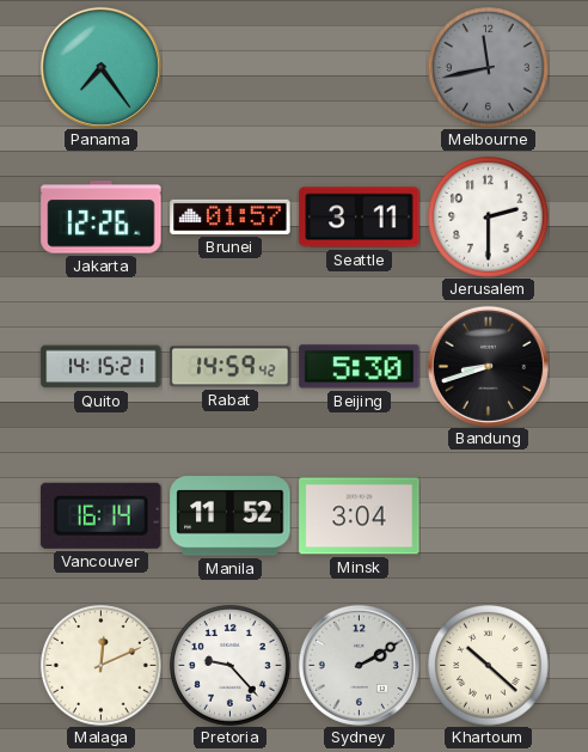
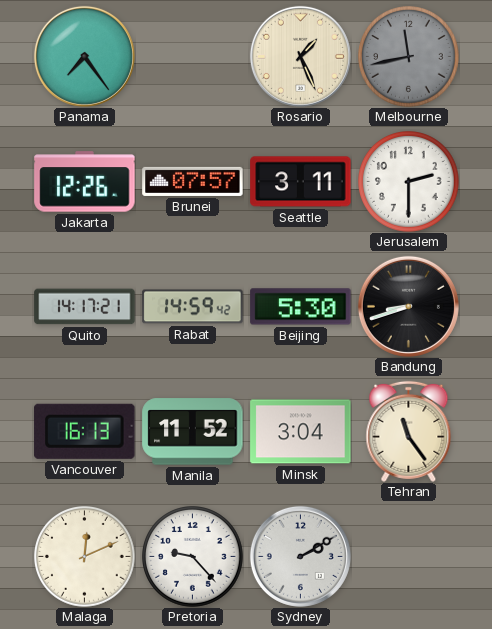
Rosario: none -> 1:26 (300, 56)
Brunei: 01:57 -> 07:57 (193, 181)
Quito: 14:15 -> 14:17 (85, 307)
Vancouver: 16:14 -> 16:13 (85, 431)
Tehran: none -> 11:24 (409, 431)
Khartoum: 10:22 -> none (489, 666)
